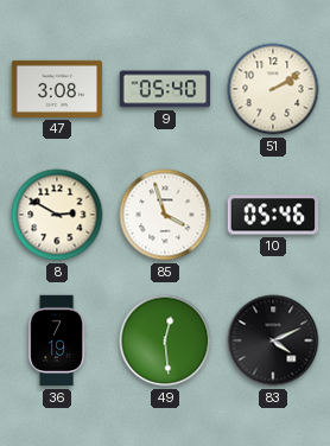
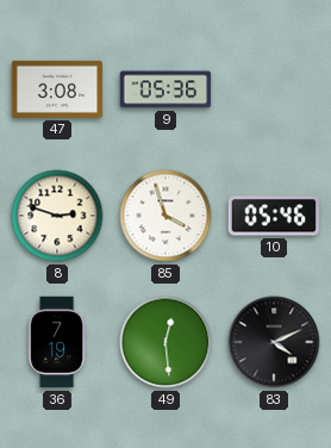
9: 05:40 -> 05:36 (165, 89)
51: 2:10 -> none (273, 89)
8: 2:50 -> 2:48 (57, 216)
